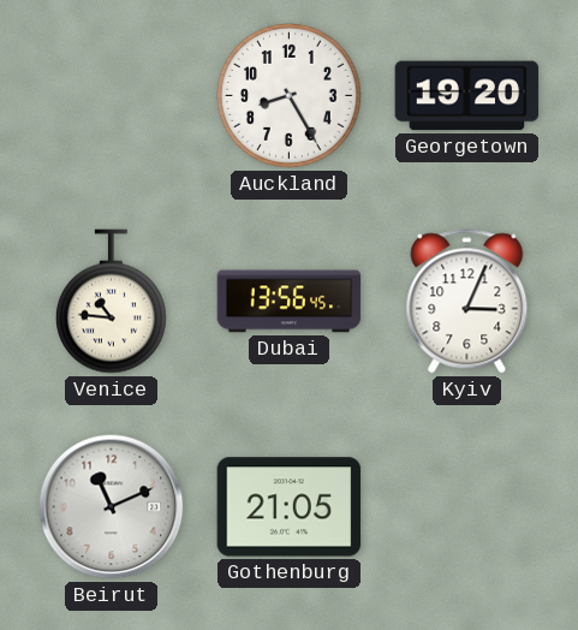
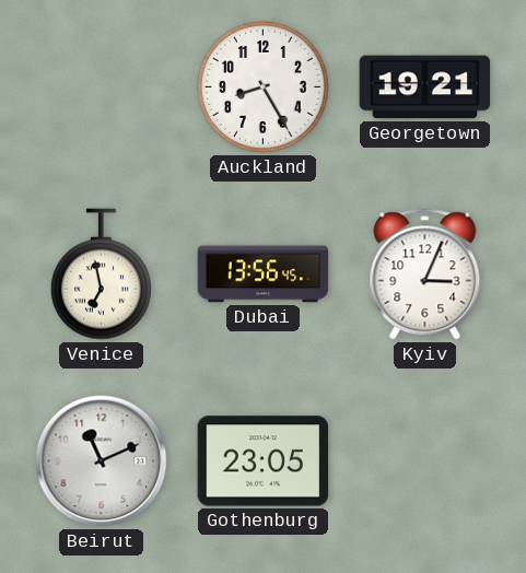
Georgetown: 19:20 -> 19:21 (425, 87)
Venice: 10:46 -> 6:58 (101, 274)
Gothenburg: 21:05 -> 23:05 (264, 461)
